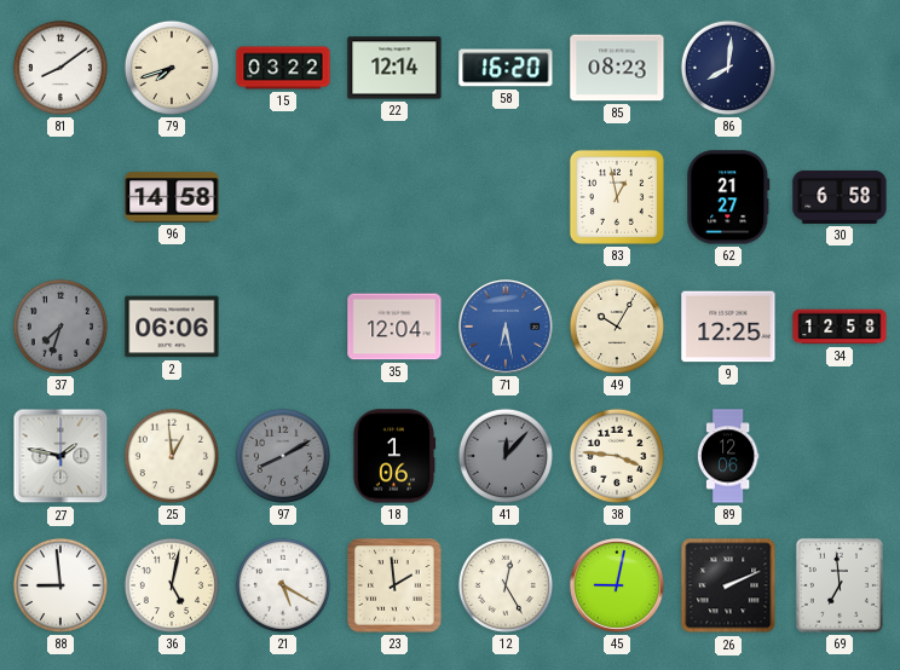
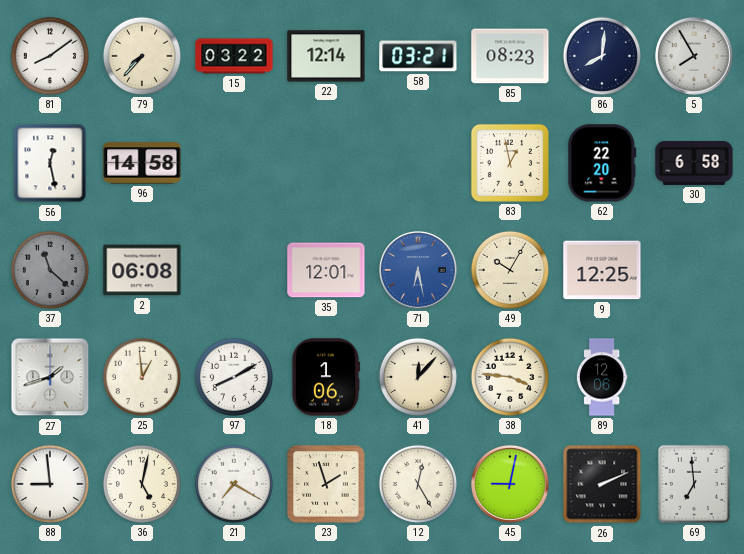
79: 7:42 -> 7:37 (142, 56)
58: 16:20 -> 03:21 (418, 56)
5: none -> 7:55 (694, 56)
56: none -> 12:28 (50, 163)
62: 21:27 -> 22:20 (602, 163)
37: 7:33 -> 11:22 (50, 270)
2: 06:06 -> 06:08 (142, 270)
35: 12:04 -> 12:01 (326, 270)
34: 12:58 -> none (840, 327)
27: 1:47 -> 1:42 (50, 377)
97 dial: grey -> white (234, 377)
41 dial: grey -> cream (418, 377)
21: 5:20 -> 7:20 (234, 484)
23: 1:59 -> 1:57 (326, 484)
